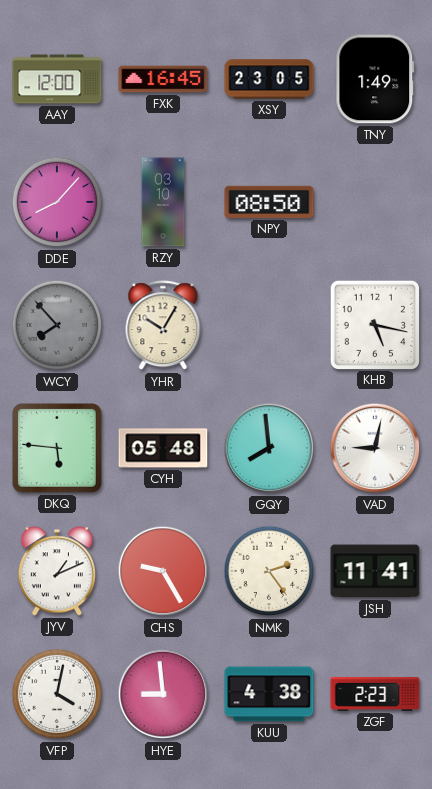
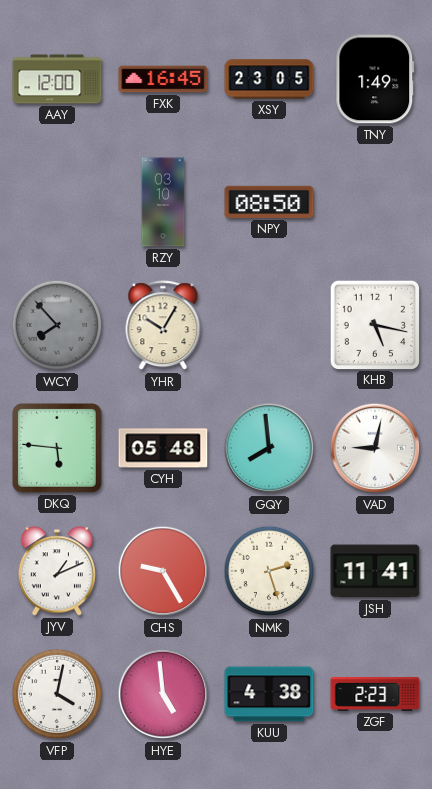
DDE: 8:07 -> none (57, 202)
NMK: 2:24 -> 2:27 (269, 571)
HYE: 8:59 -> 4:59 (163, 694)
